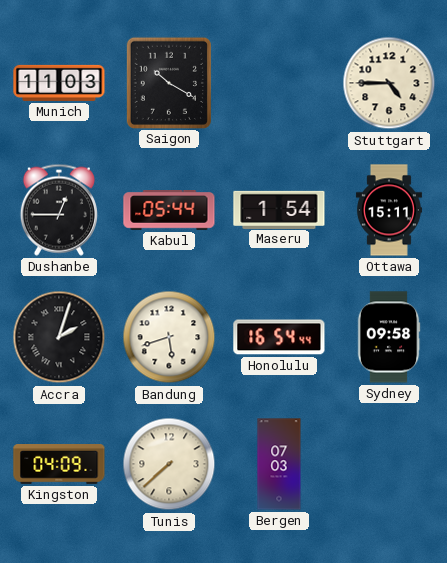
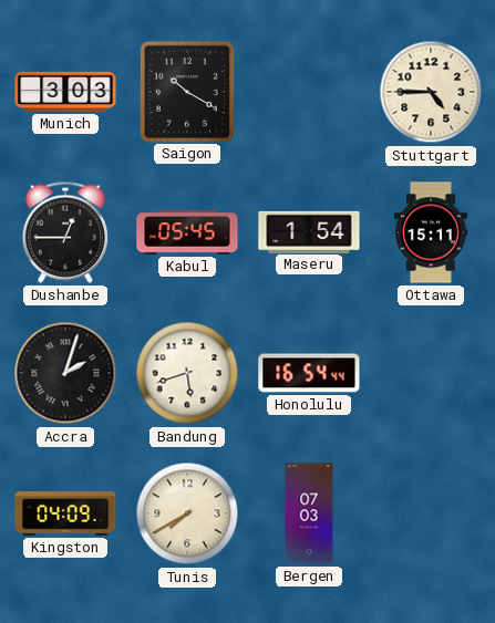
Munich: 11:03 -> 3:03 (65, 92)
Kabul: 05:44 -> 05:45 (187, 233)
Sydney: 09:58 -> none (389, 337)
Tunis: 7:38 -> 7:40 (187, 513)
